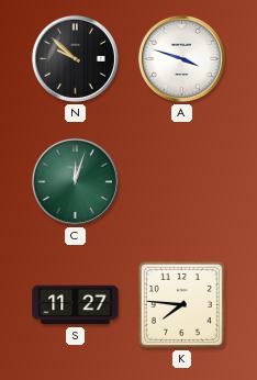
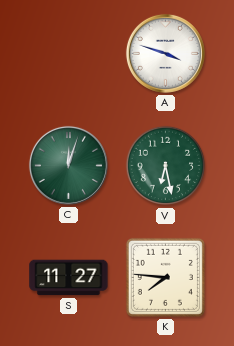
N: 9:52 -> none (75, 58)
V: none -> 6:28 (166, 166)
